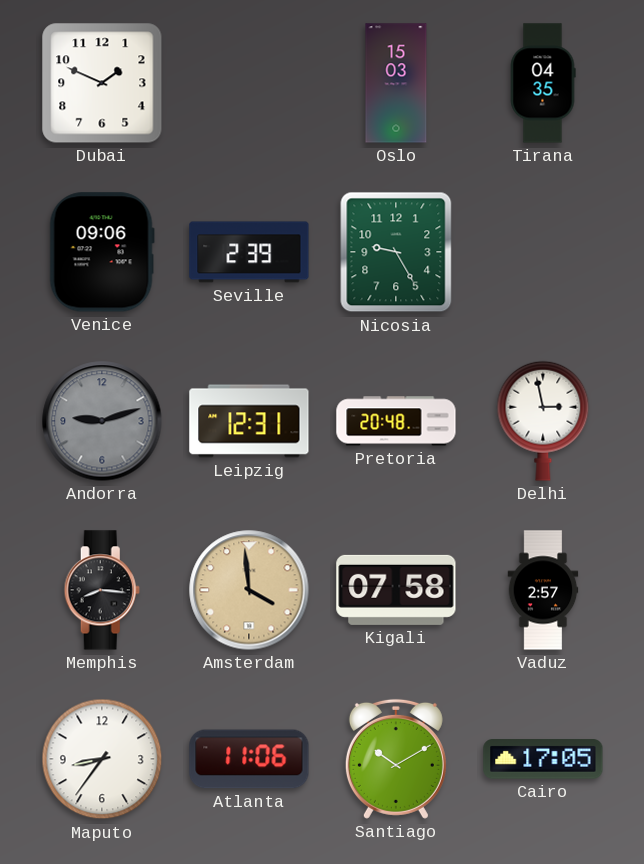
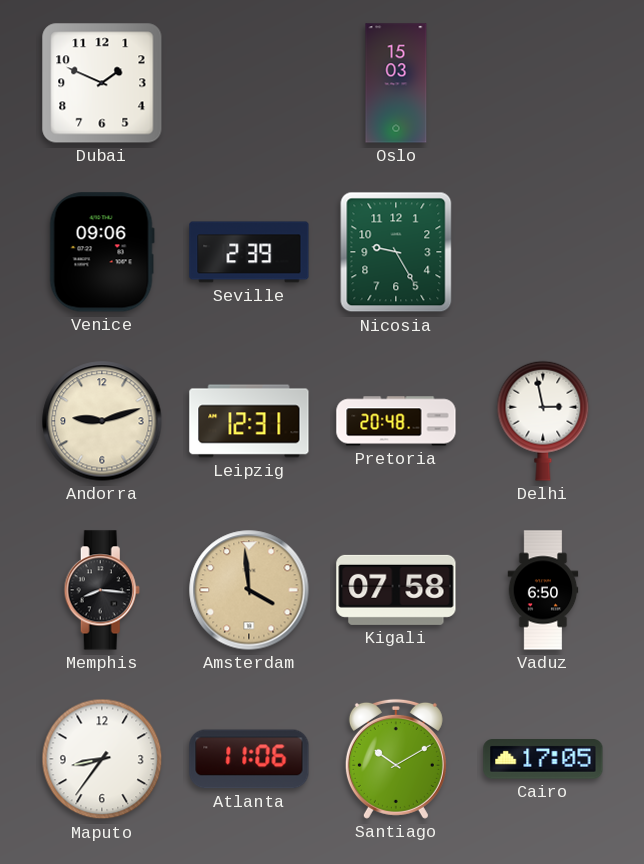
Tirana: 04:35 -> none (543, 83)
Andorra dial: grey -> cream (102, 421)
Vaduz: 2:57 -> 6:50 (543, 590)
